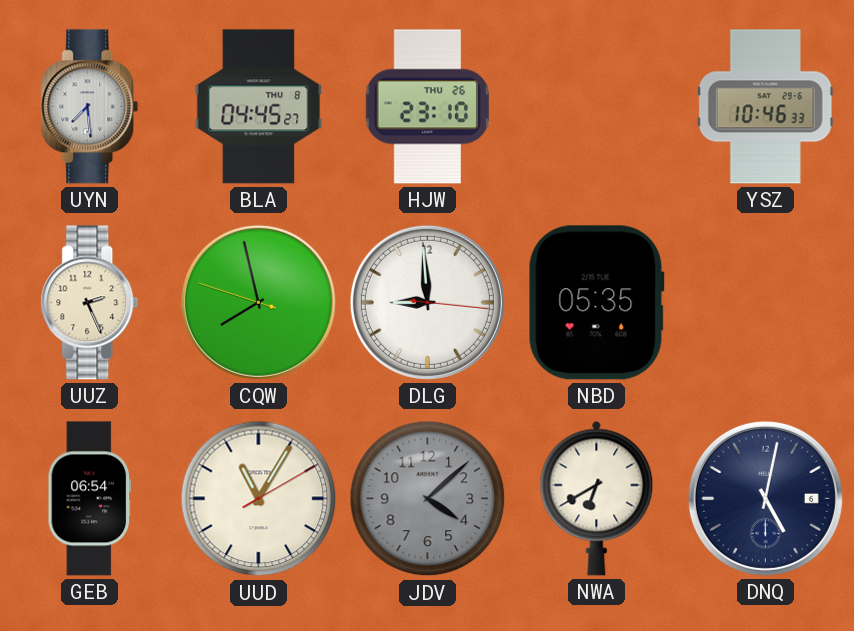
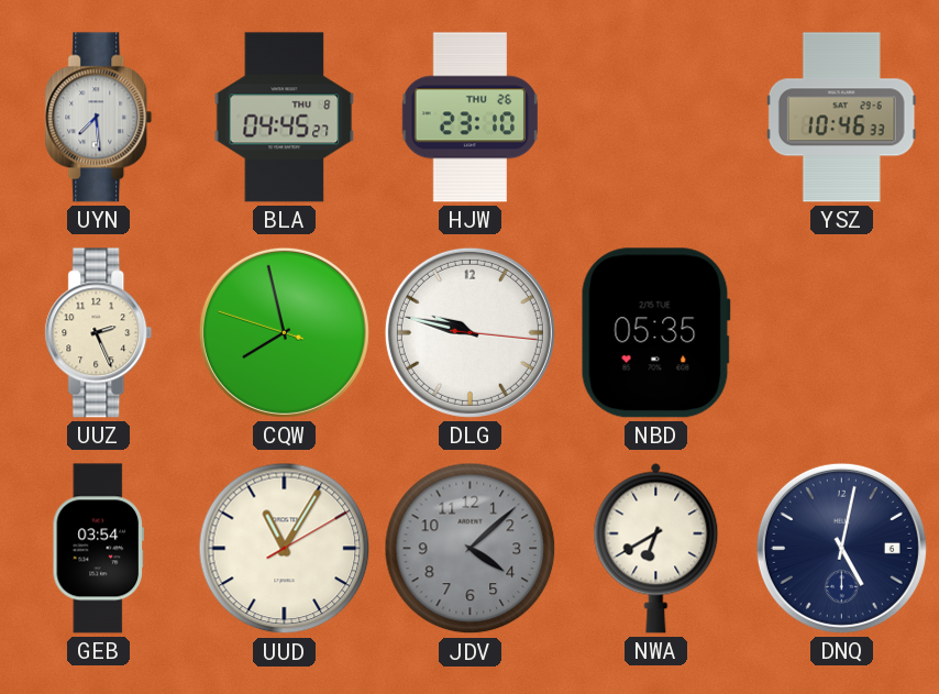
DLG: 8:59 -> 9:47 (469, 332)
GEB: 06:54 -> 03:54 (98, 549)
